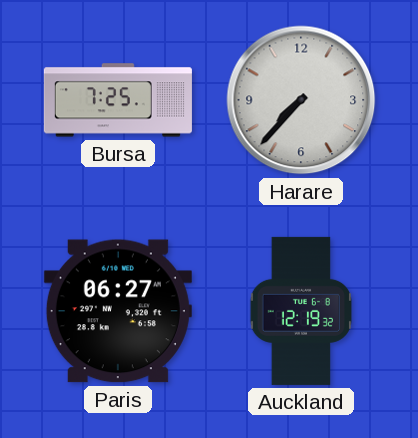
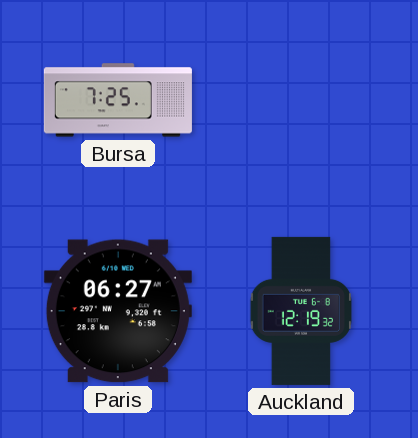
Harare: 7:37 -> none (301, 100)
